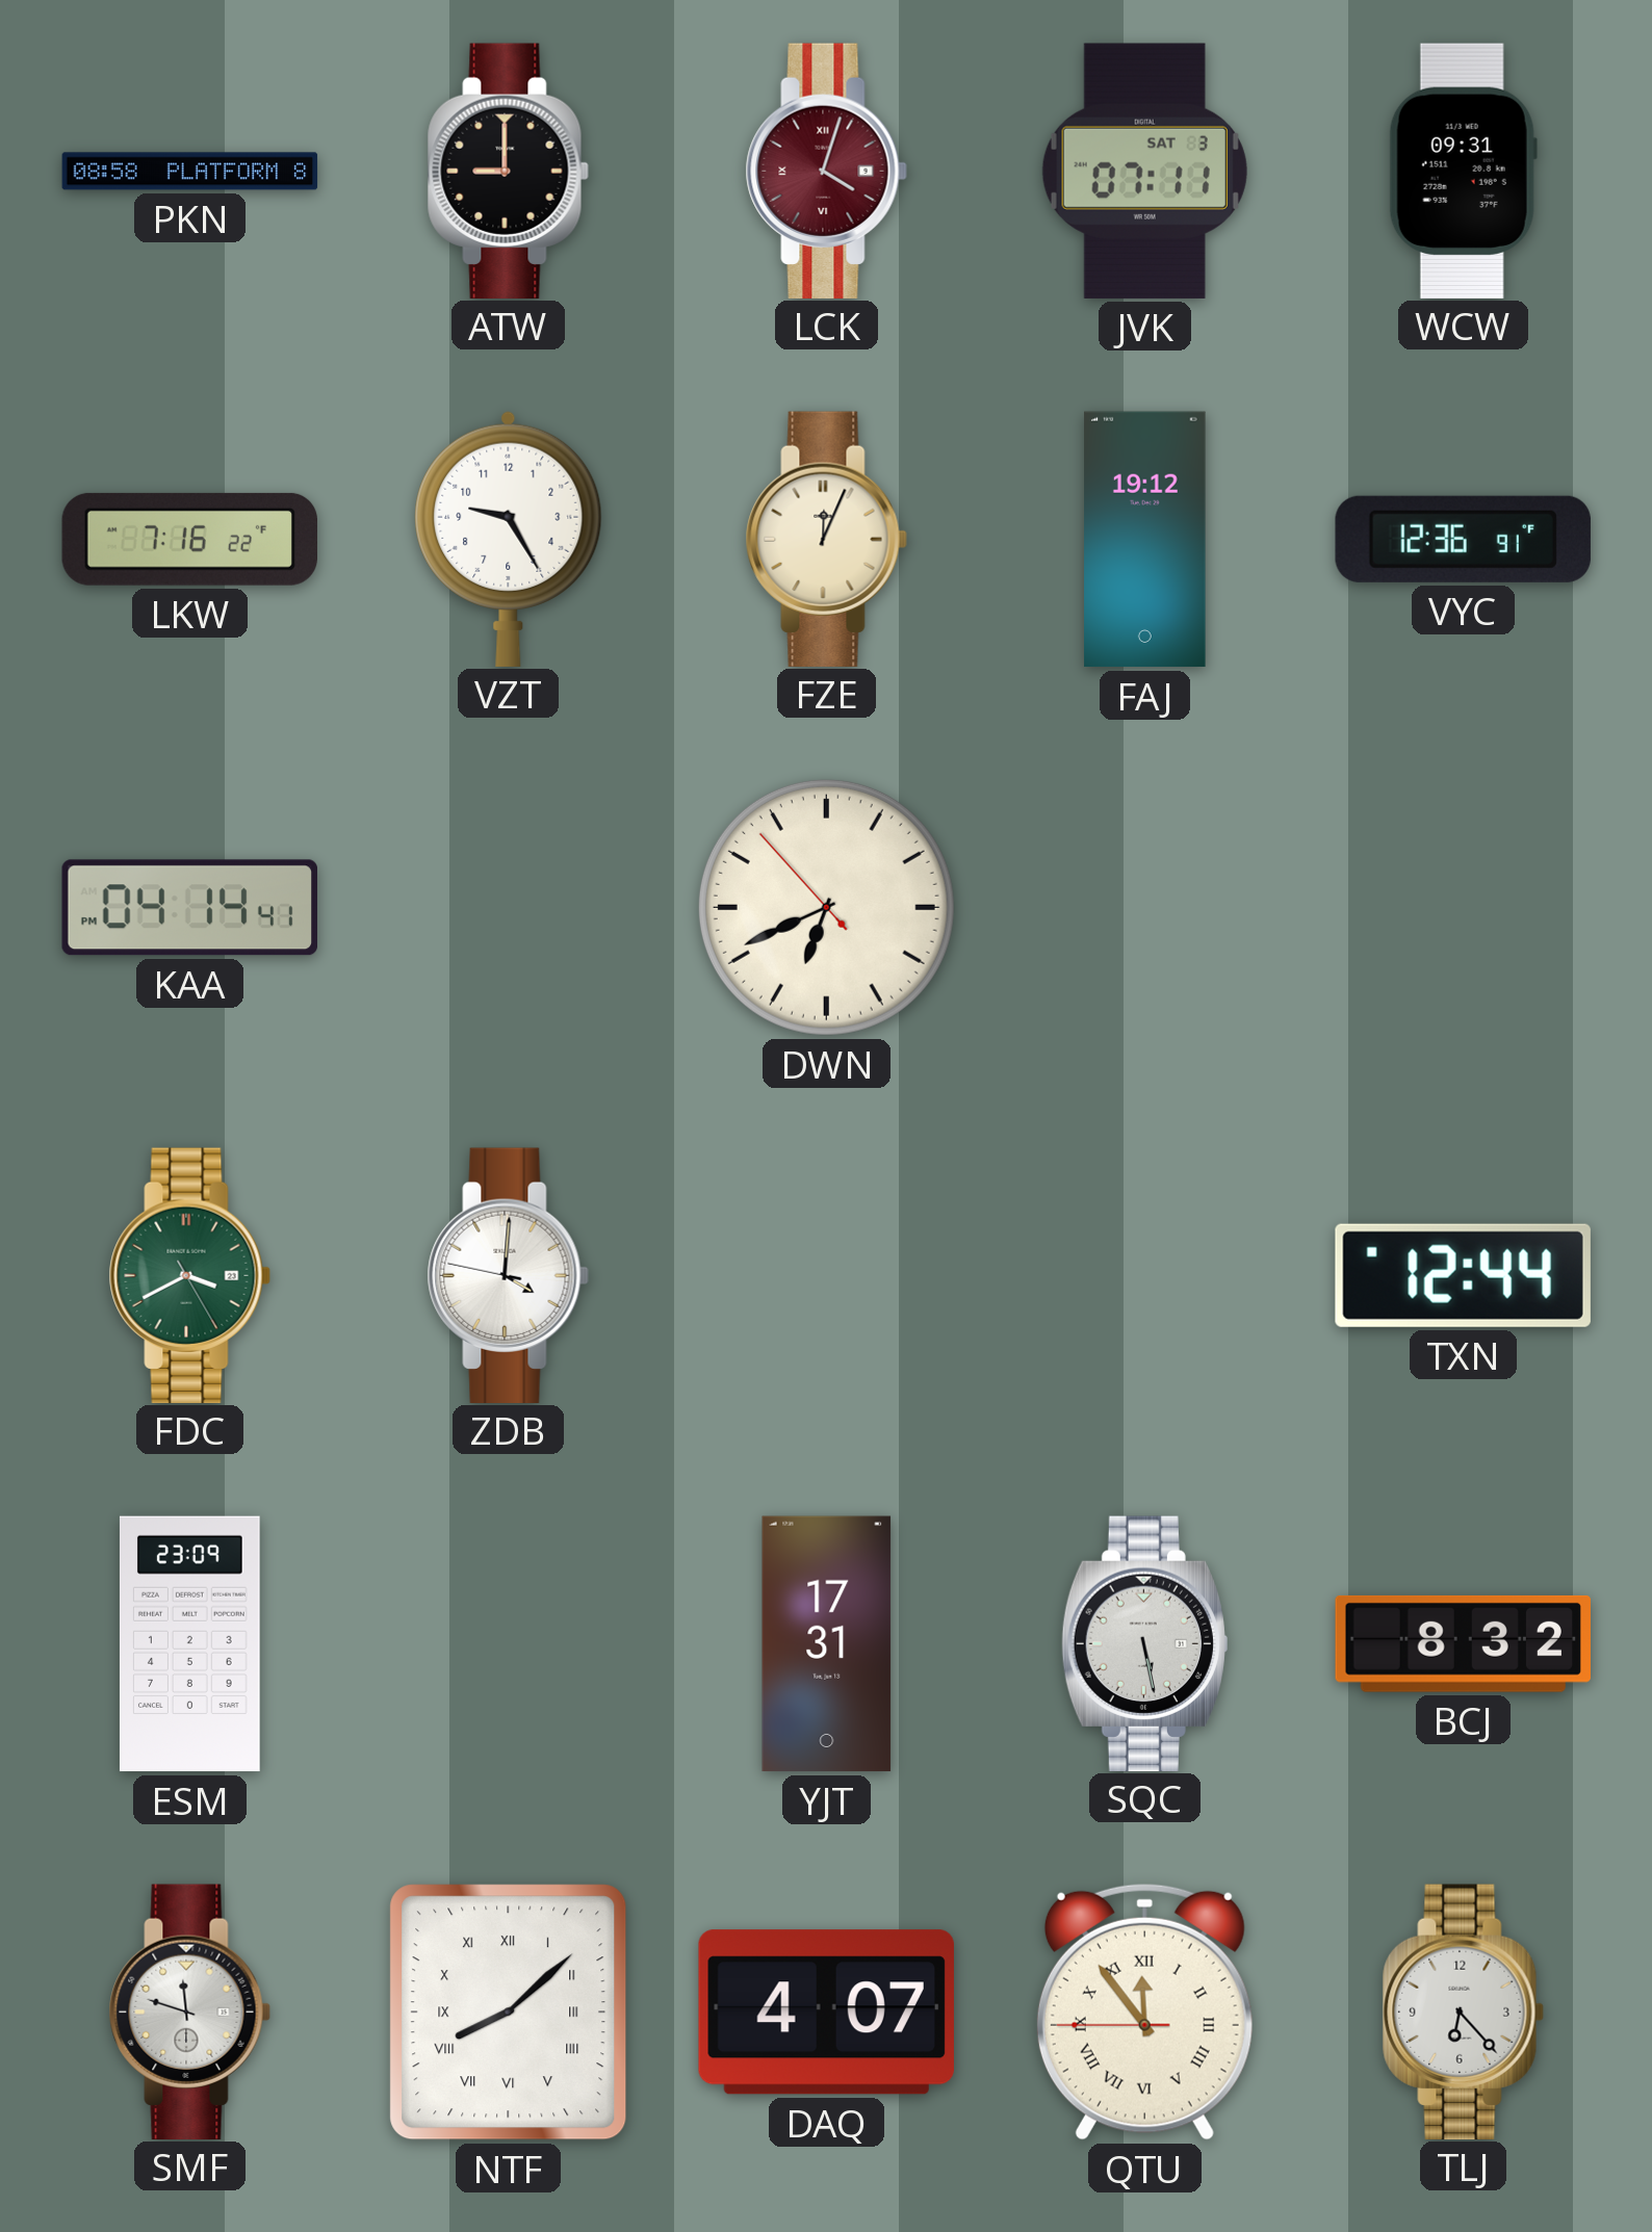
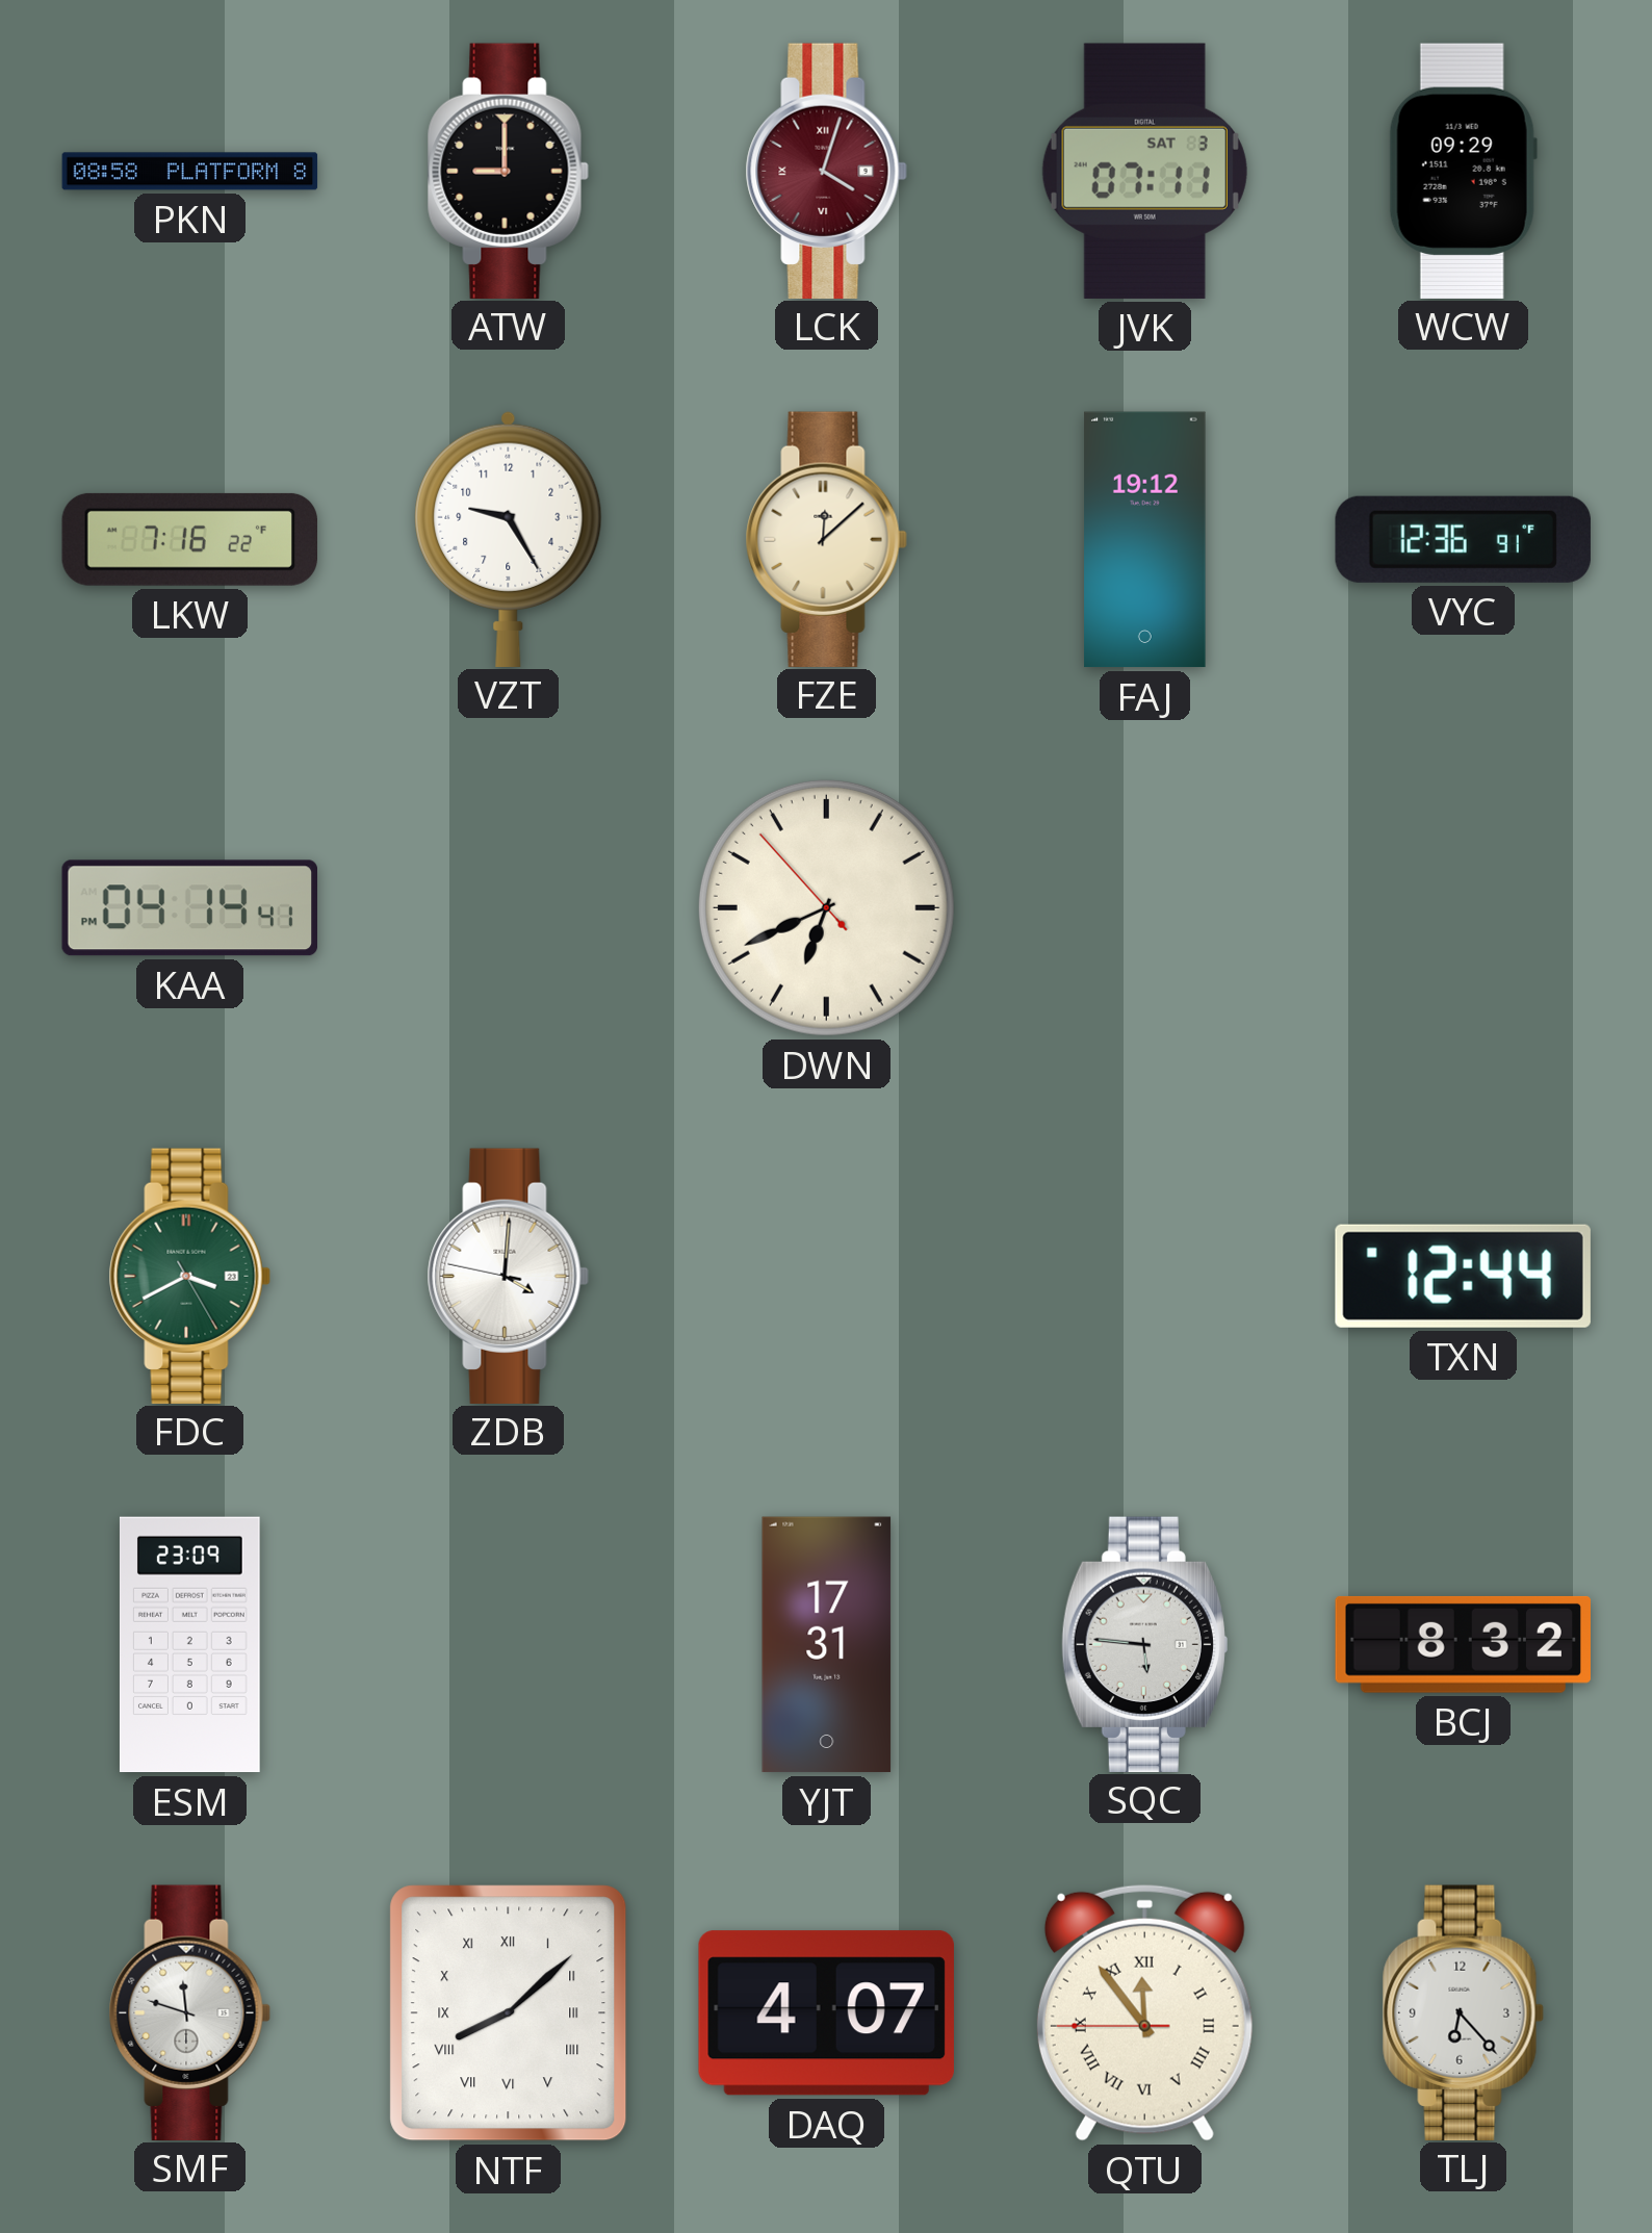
WCW: 09:31 -> 09:29 (1463, 171)
FZE: 12:04 -> 12:08 (826, 539)
SQC: 5:28 -> 5:46 (1144, 1644)
